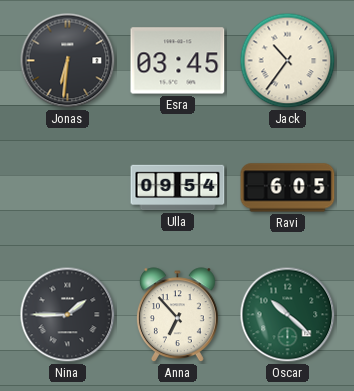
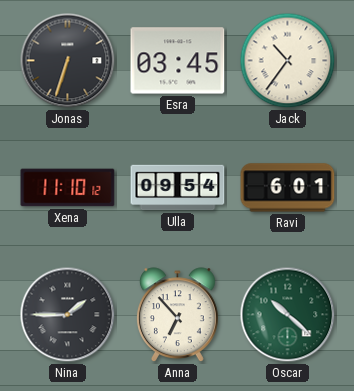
Jonas: 6:31 -> 6:33 (68, 61)
Xena: none -> 11:10 (68, 188)
Ravi: 6:05 -> 6:01 (288, 188)
